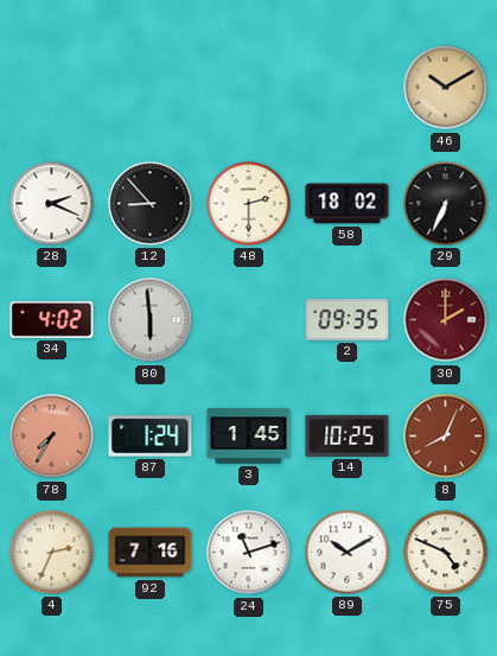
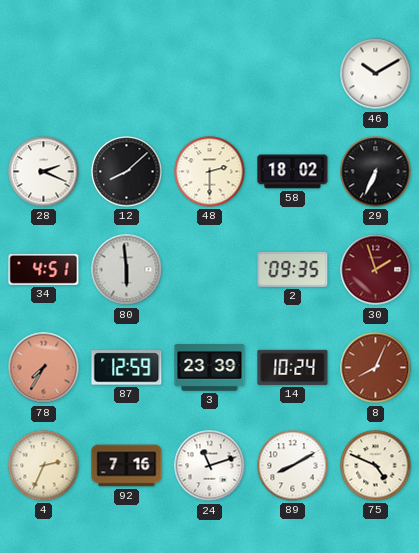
46 dial: champagne -> white (376, 74)
12: 8:53 -> 8:08 (127, 172)
34: 4:02 -> 4:51 (44, 269)
30: 2:00 -> 1:57 (376, 270)
87: 1:24 -> 12:59 (127, 368)
3: 1:45 -> 23:39 (210, 368)
14: 10:25 -> 10:24 (293, 367)
89: 10:10 -> 8:10 (293, 466)
